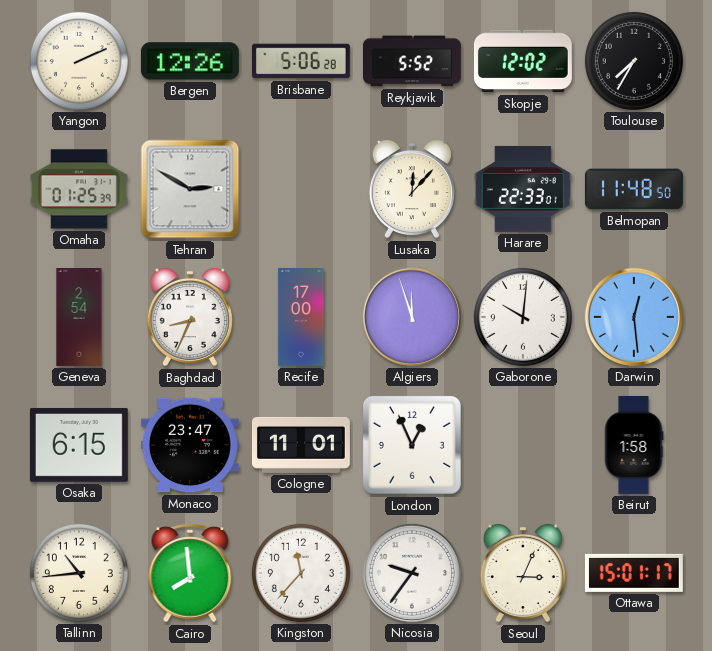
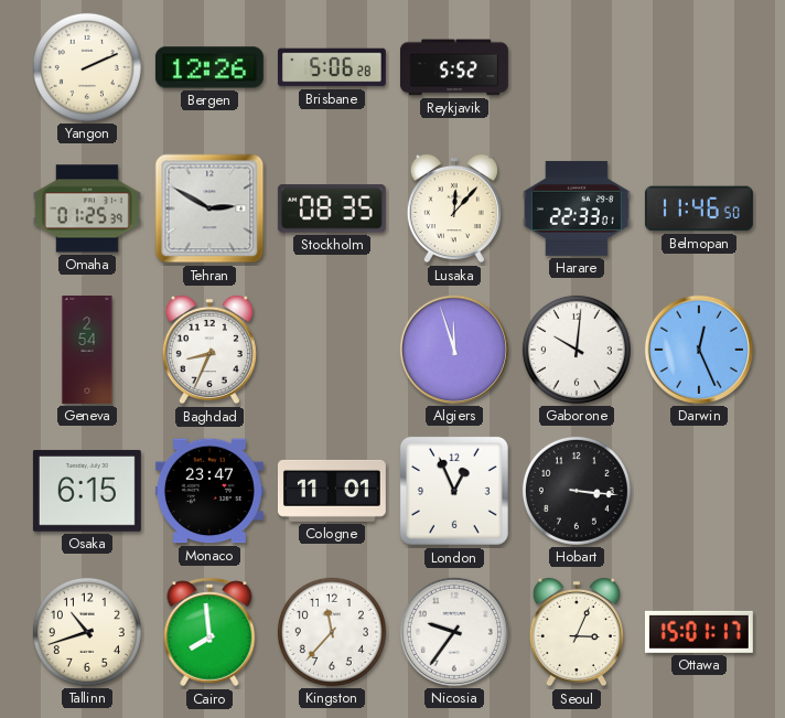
Skopje: 12:02 -> none (523, 61)
Toulouse: 7:35 -> none (634, 61)
Stockholm: none -> 08:35 (332, 208)
Belmopan: 11:48 -> 11:46 (699, 208)
Recife: 17:00 -> none (301, 318)
Darwin: 12:29 -> 12:26 (699, 350)
Hobart: none -> 3:16 (577, 491)
Beirut: 1:58 -> none (634, 445)
Tallinn: 10:44 -> 10:42 (87, 632)
